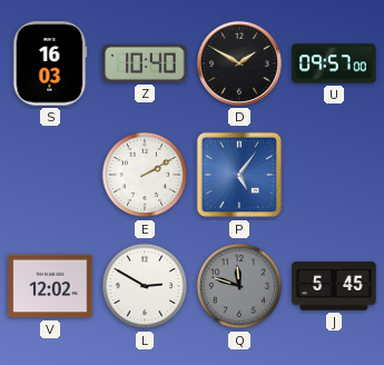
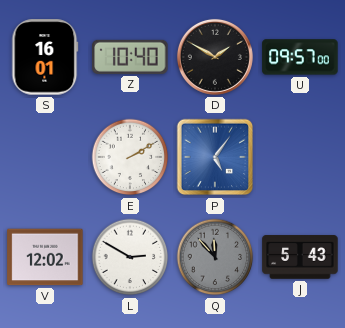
S: 16:03 -> 16:01 (45, 57)
Q: 11:48 -> 11:53 (215, 257)
J: 5:45 -> 5:43 (300, 257)
